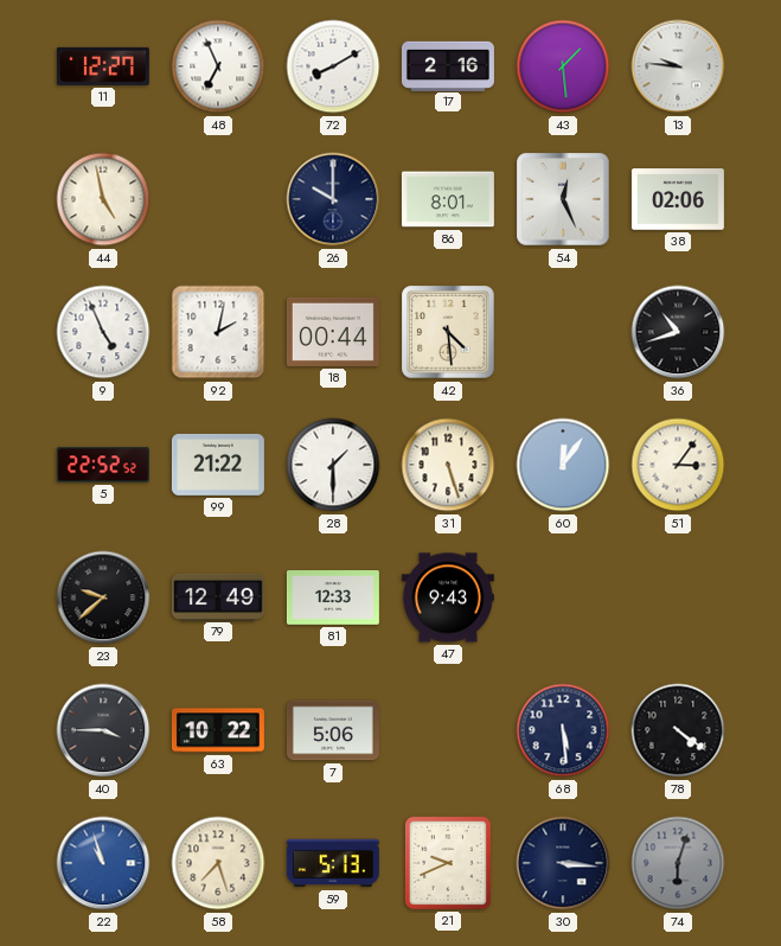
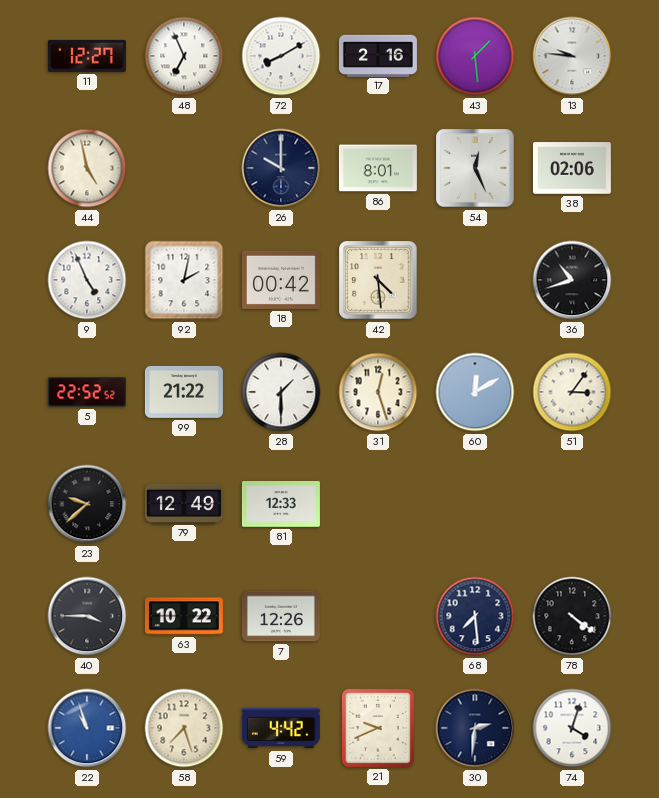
18: 00:44 -> 00:42 (281, 280)
31: 5:27 -> 12:27 (378, 392)
60: 12:06 -> 12:10 (475, 392)
47: 9:43 -> none (448, 597)
7: 5:06 -> 12:26 (281, 616)
68: 5:29 -> 7:29 (475, 616)
59: 5:13 -> 4:42 (281, 728)
30: 3:16 -> 2:31 (475, 728)
74: 6:03 -> 4:03 (572, 728)
74 dial: grey -> white (572, 728)
